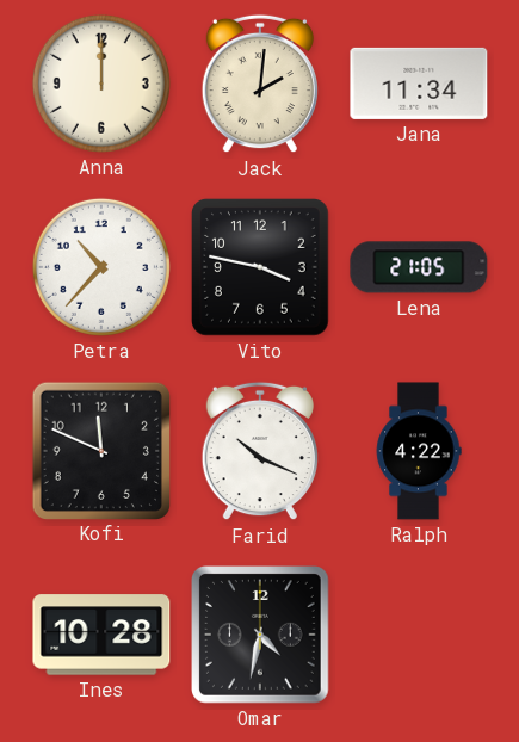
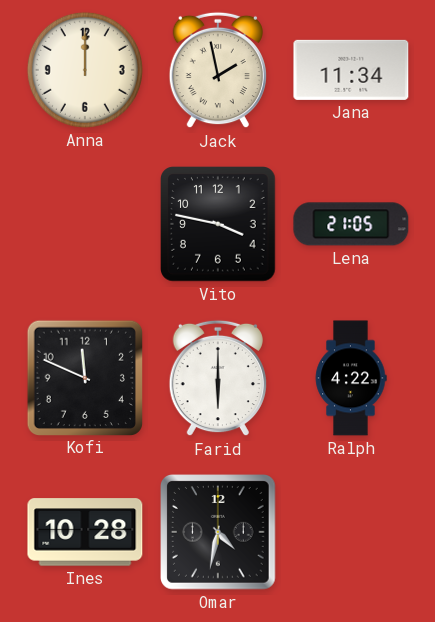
Jack: 2:01 -> 1:58 (218, 70)
Petra: 10:37 -> none (101, 267)
Farid: 10:19 -> 6:00 (218, 378)
